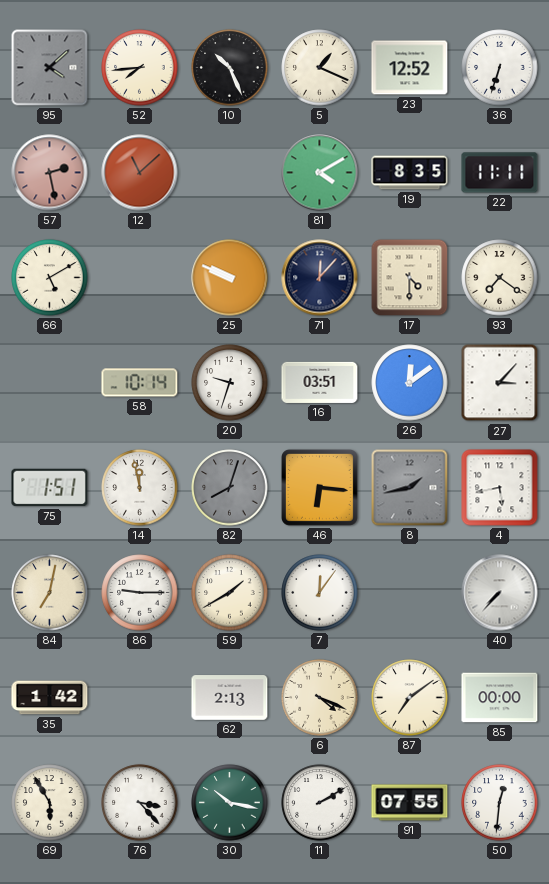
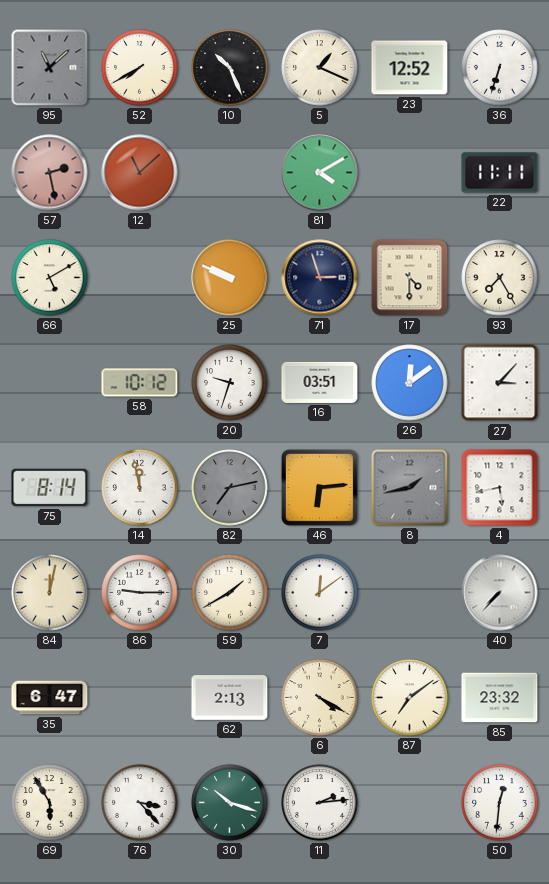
95: 4:08 -> 11:08 (50, 68)
52: 7:44 -> 7:40 (140, 68)
19: 8:35 -> none (410, 173)
71: 12:07 -> 2:57 (320, 278)
93: 7:21 -> 7:25 (500, 278)
58: 10:14 -> 10:12 (140, 383)
75: 1:51 -> 8:14 (50, 488)
82: 8:03 -> 7:13 (230, 488)
46: 6:16 -> 6:14 (319, 487)
84: 7:02 -> 12:02 (50, 593)
7: 12:06 -> 12:09 (320, 593)
35: 1:42 -> 6:47 (50, 698)
6: 4:19 -> 4:20 (320, 698)
85: 00:00 -> 23:32 (500, 698)
30: 10:17 -> 10:18 (230, 803)
11: 2:10 -> 2:14 (320, 803)
91: 07:55 -> none (410, 803)
